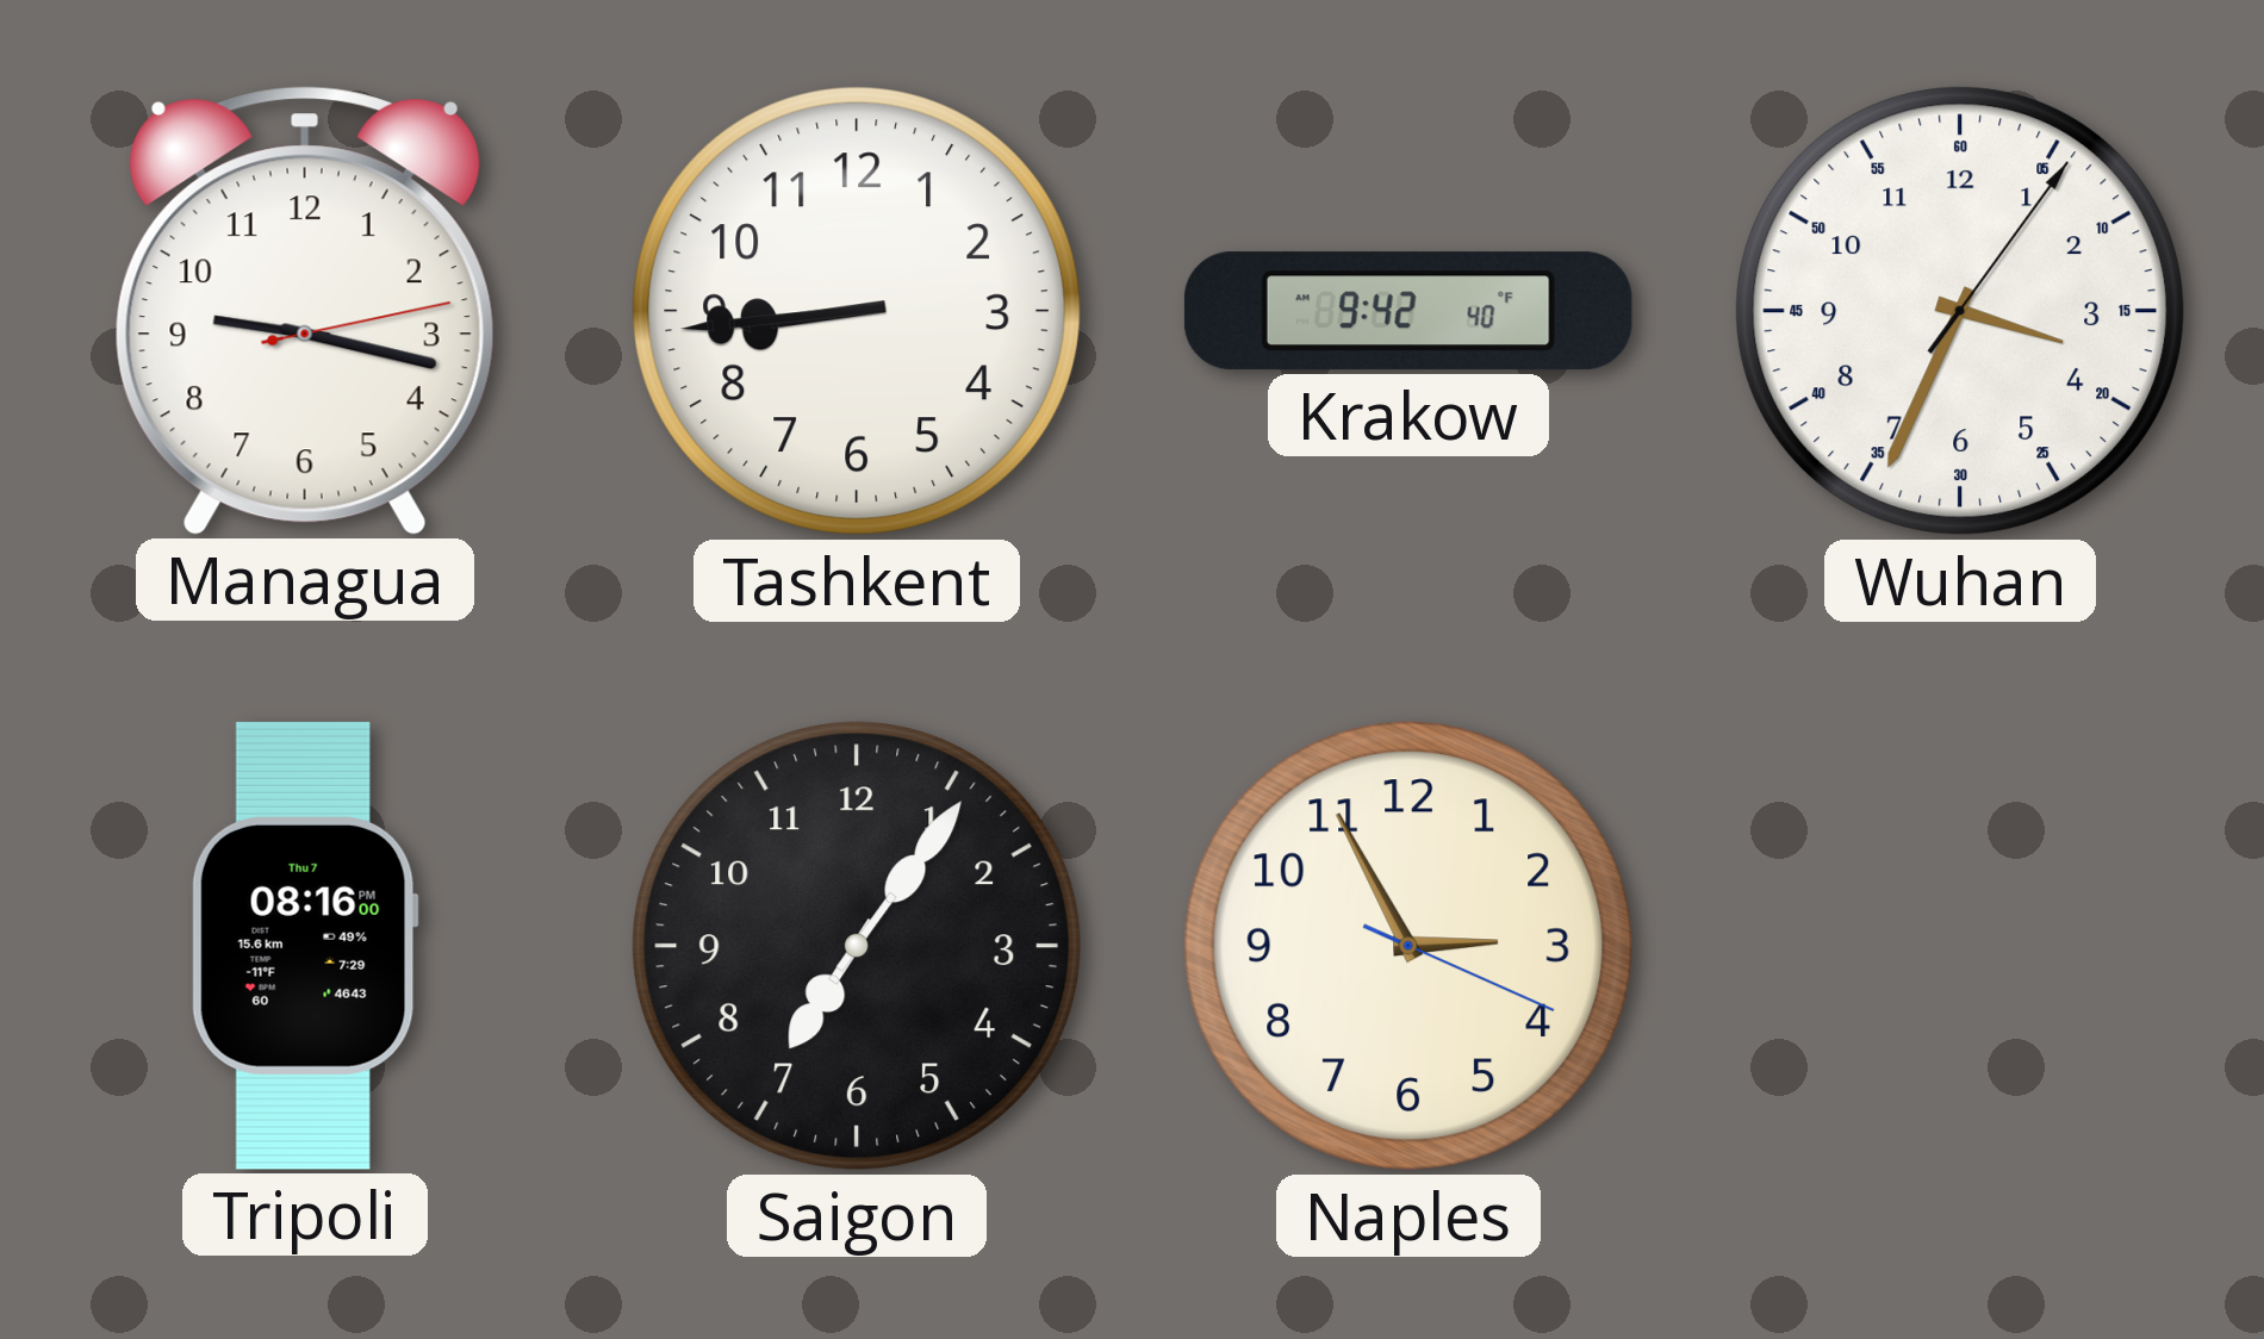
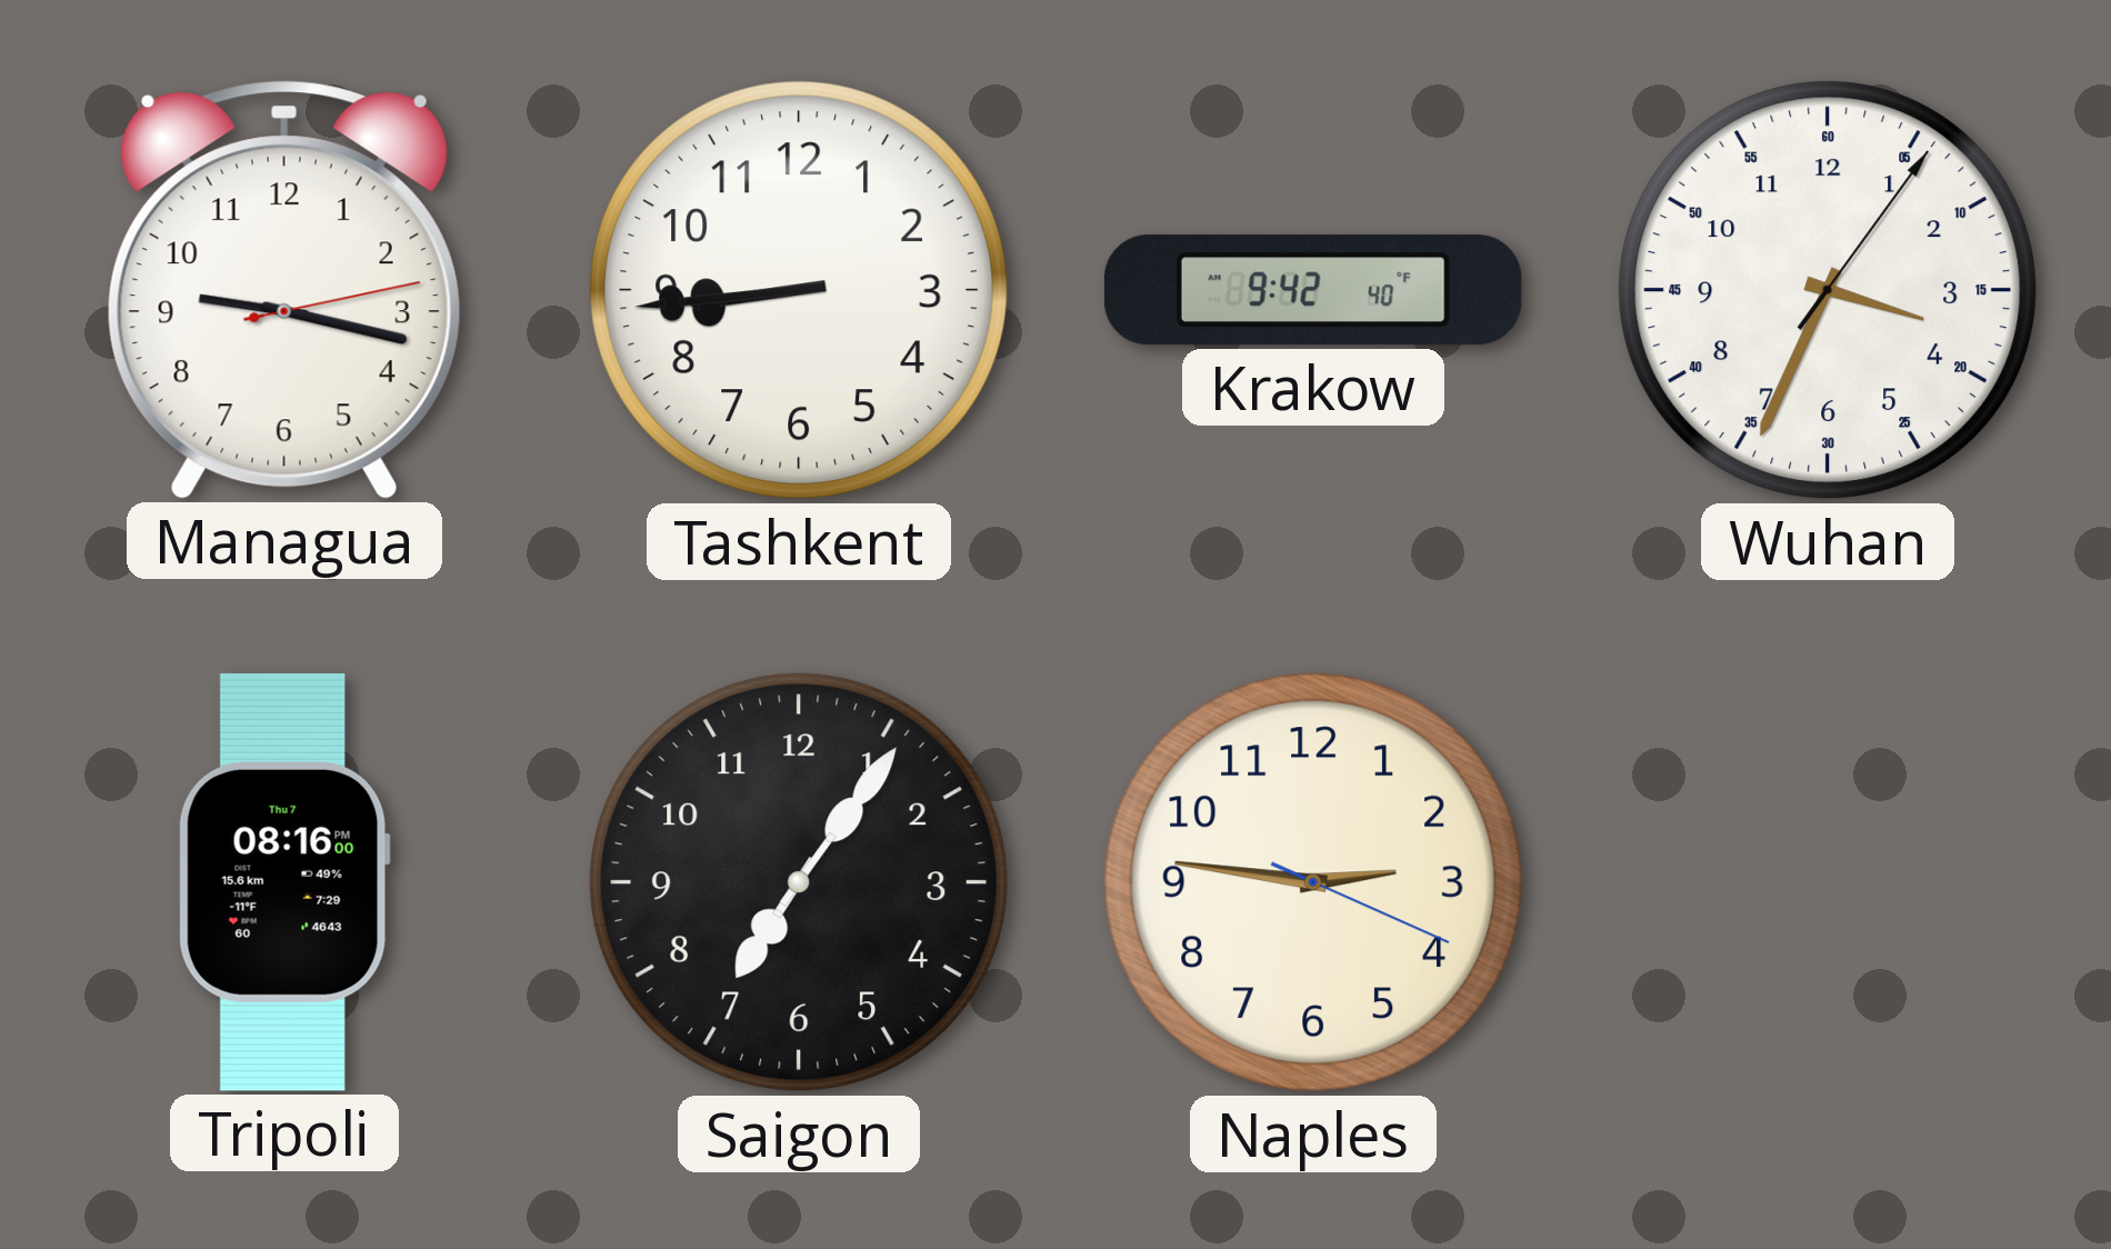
Naples: 2:55 -> 2:46 (1313, 882)
